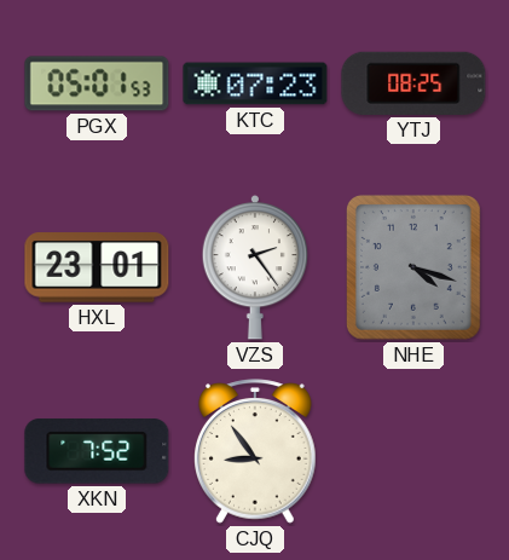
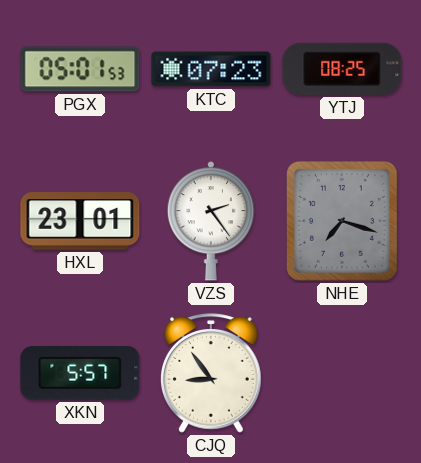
NHE: 4:18 -> 7:18 (342, 221)
XKN: 7:52 -> 5:57 (80, 373)
